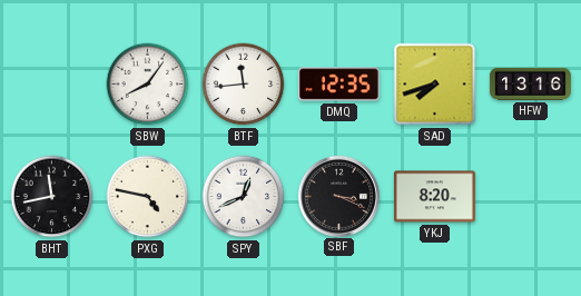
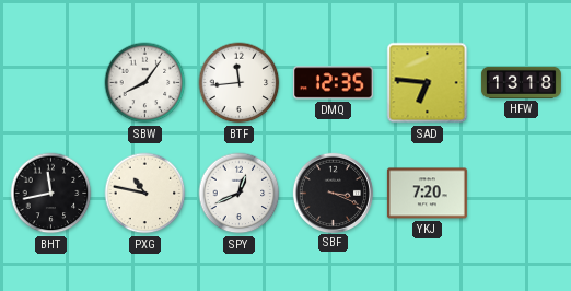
SAD: 7:42 -> 6:46 (428, 83)
HFW: 13:16 -> 13:18 (521, 82)
PXG: 4:47 -> 10:47 (145, 194)
YKJ: 8:20 -> 7:20 (427, 194)
